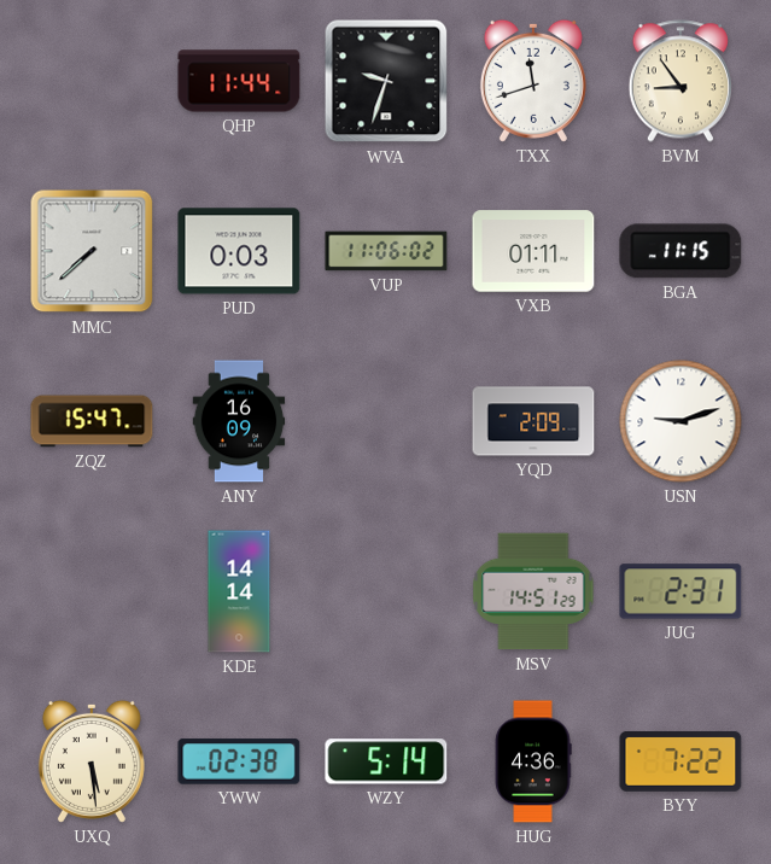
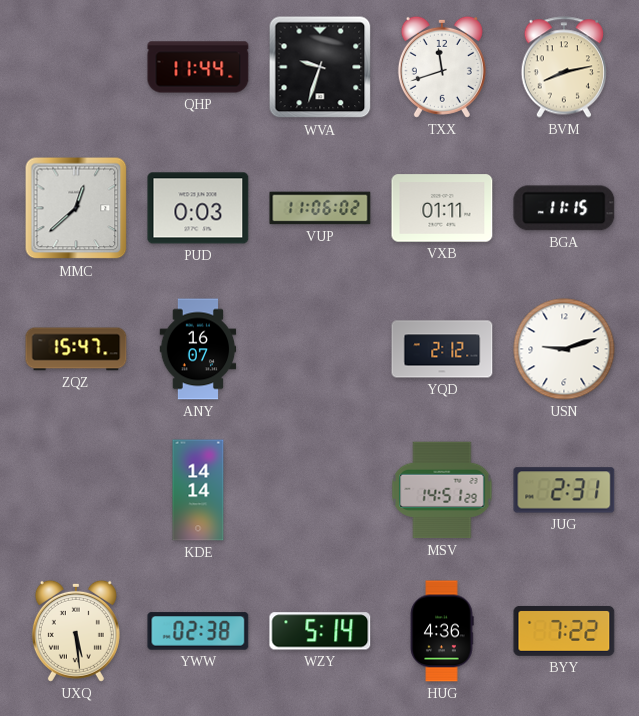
BVM: 8:54 -> 8:13 (563, 67)
MMC: 7:38 -> 12:38 (76, 208)
ANY: 16:09 -> 16:07 (198, 349)
YQD: 2:09 -> 2:12 (442, 349)
